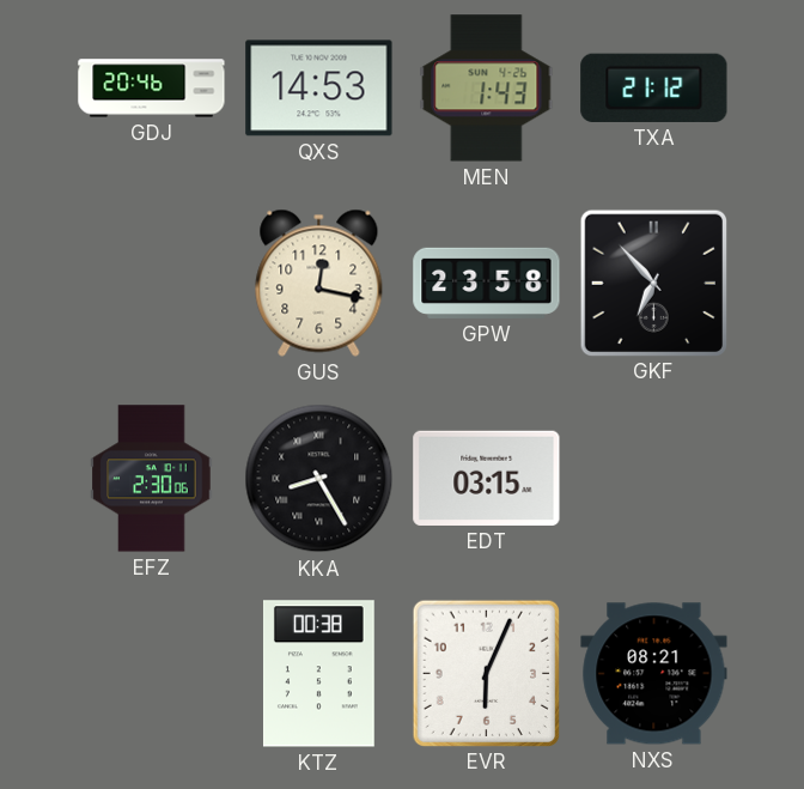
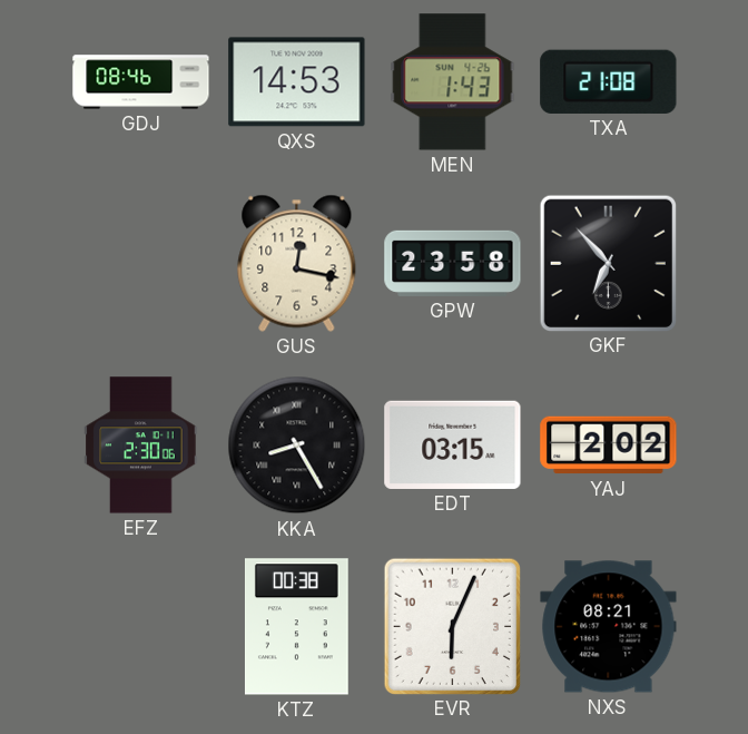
GDJ: 20:46 -> 08:46 (141, 82)
TXA: 21:12 -> 21:08 (609, 81)
YAJ: none -> 2:02 (609, 446)
